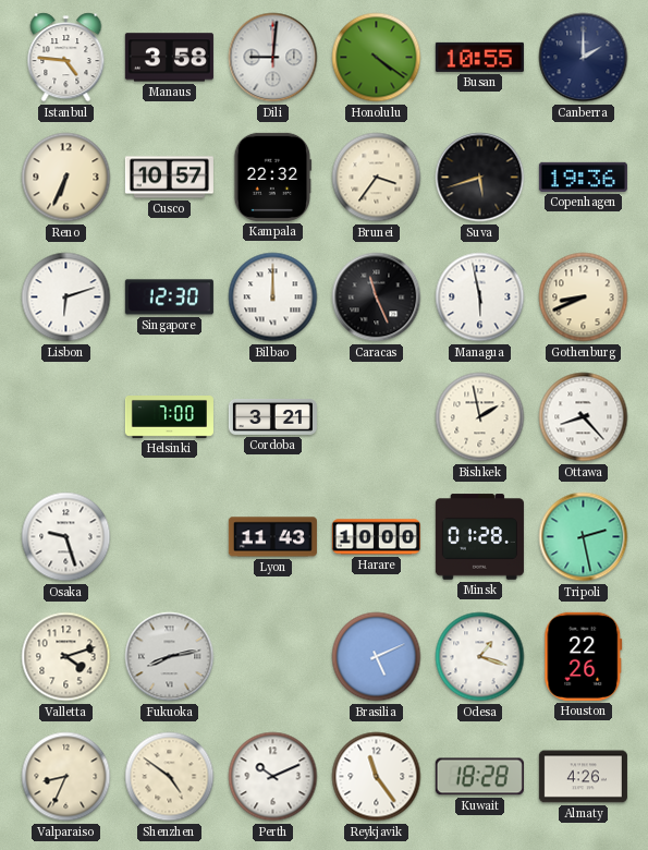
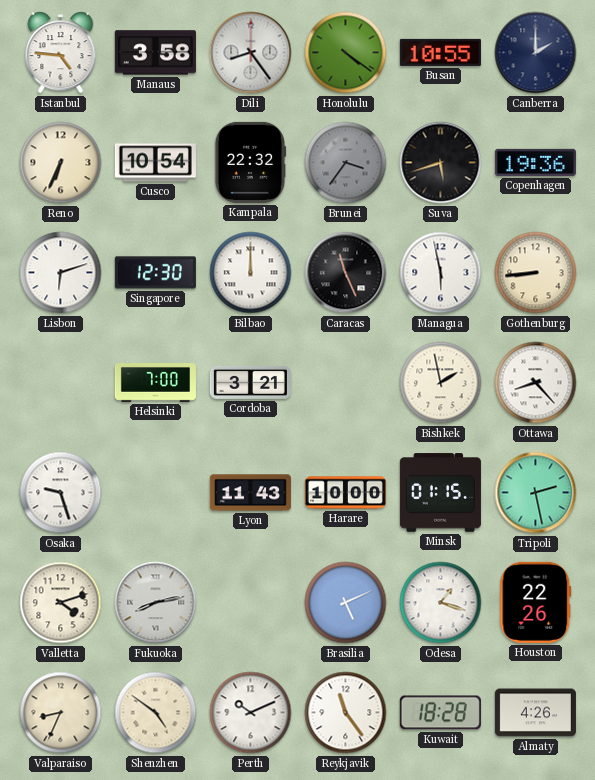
Dili: 9:01 -> 8:24 (251, 53)
Cusco: 10:57 -> 10:54 (155, 163)
Brunei dial: cream -> grey (346, 163)
Gothenburg: 8:41 -> 8:44 (536, 273)
Minsk: 01:28 -> 01:15 (440, 493)
